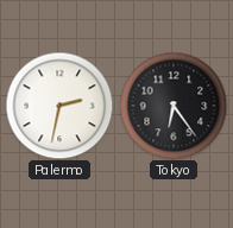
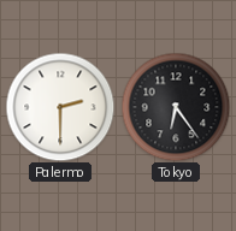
Palermo: 2:32 -> 2:30 (60, 107)
